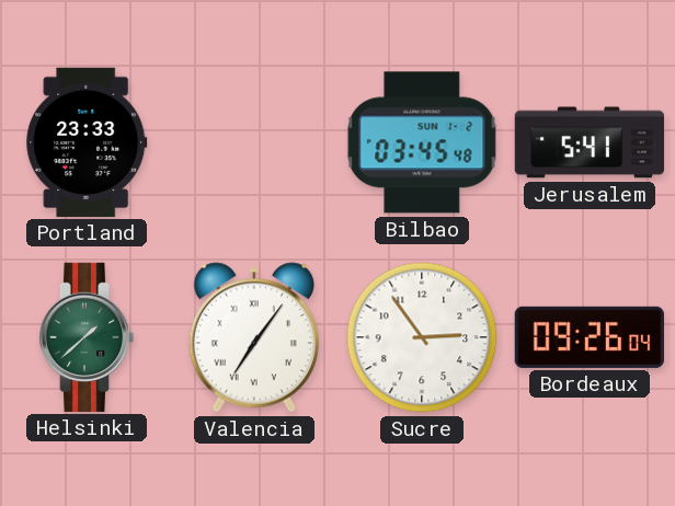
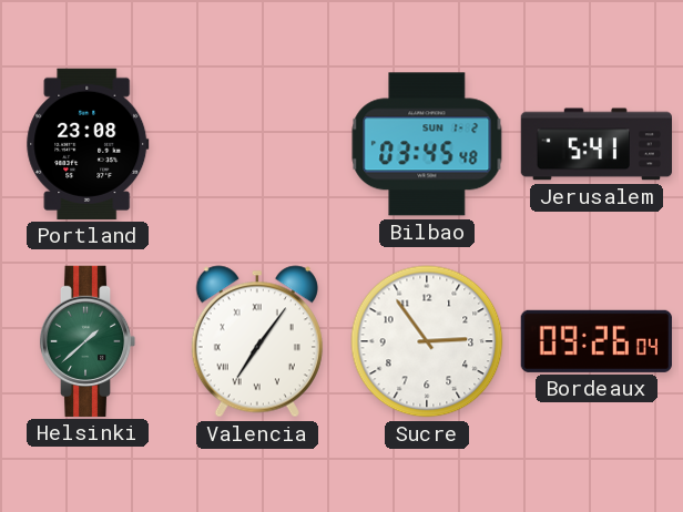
Portland: 23:33 -> 23:08 (88, 144)
